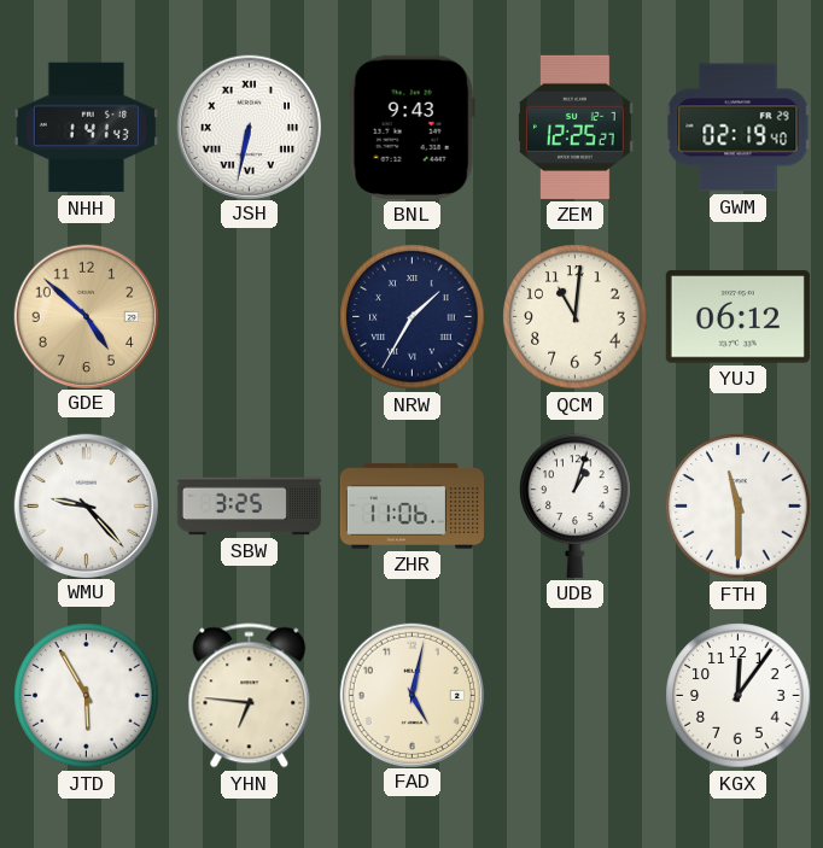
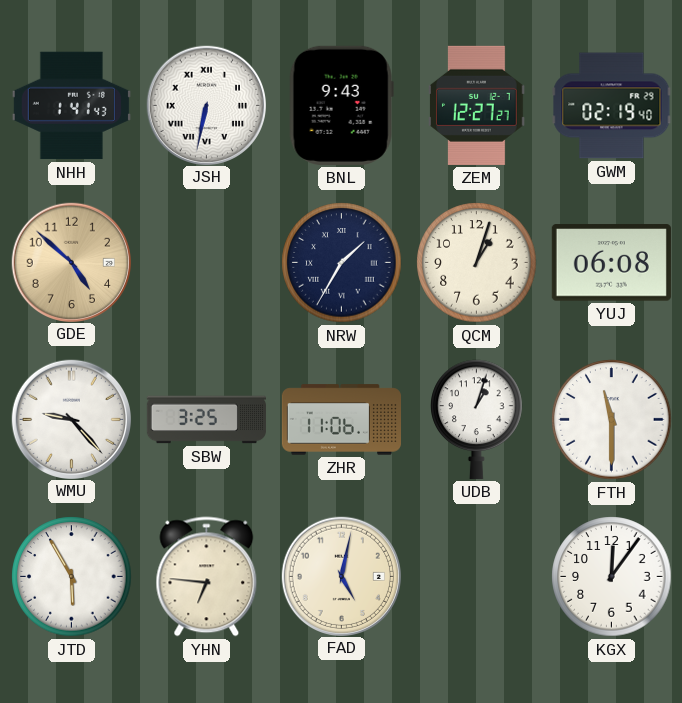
ZEM: 12:25 -> 12:27 (477, 105)
QCM: 11:01 -> 1:03 (477, 263)
YUJ: 06:12 -> 06:08 (611, 263)
